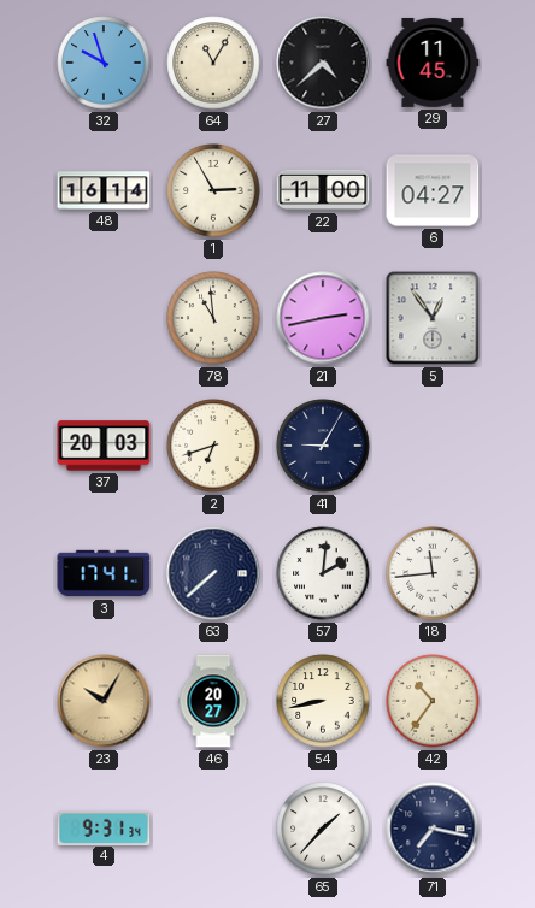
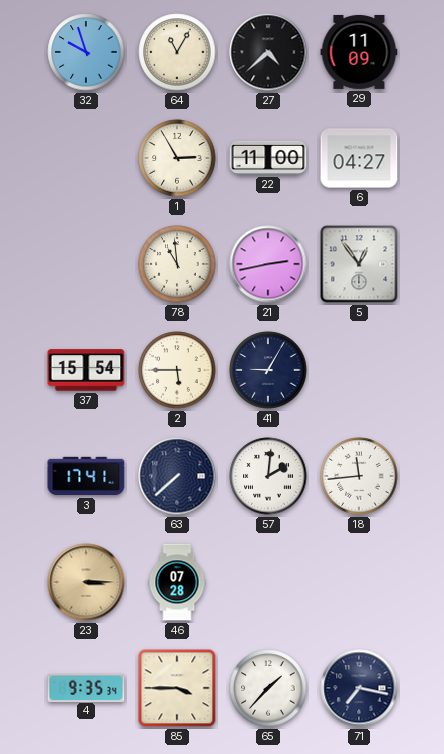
29: 11:45 -> 11:09 (359, 52)
48: 16:14 -> none (104, 190)
37: 20:03 -> 15:54 (86, 370)
2: 6:42 -> 5:45 (177, 370)
23: 10:05 -> 3:15 (86, 582)
46: 20:27 -> 07:28 (177, 582)
54: 8:43 -> none (323, 701)
42: 10:36 -> none (433, 701)
4: 9:31 -> 9:35 (86, 687)
85: none -> 3:45 (177, 688)
